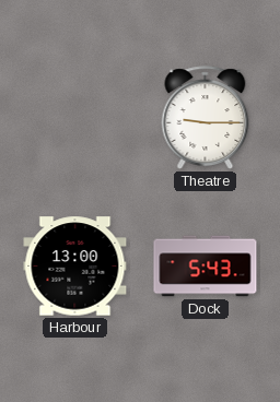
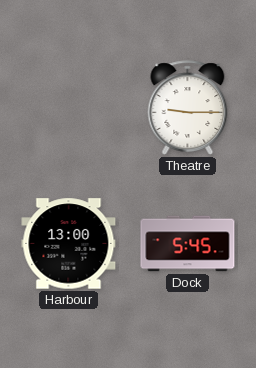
Dock: 5:43 -> 5:45 (188, 244)
